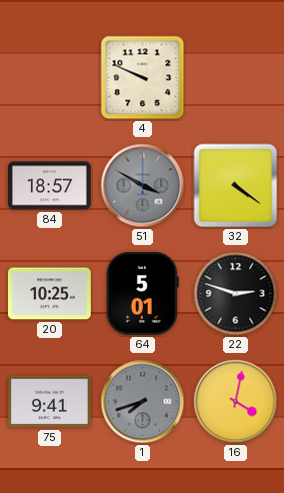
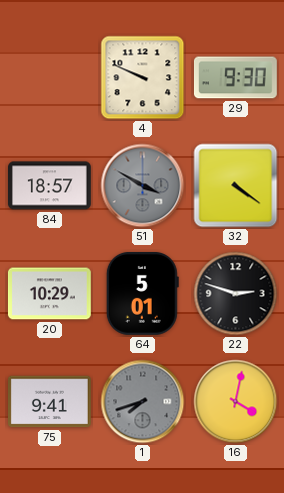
29: none -> 9:30 (235, 78)
20: 10:25 -> 10:29 (49, 294)
